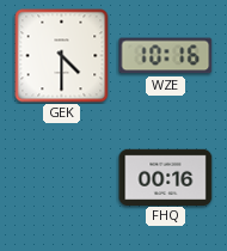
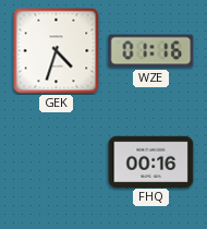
GEK: 4:30 -> 4:33 (57, 51)
WZE: 10:16 -> 01:16 (151, 51)
